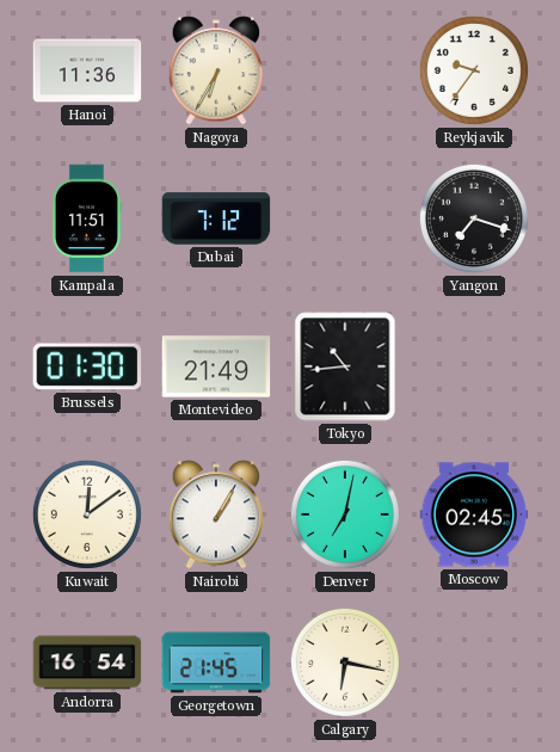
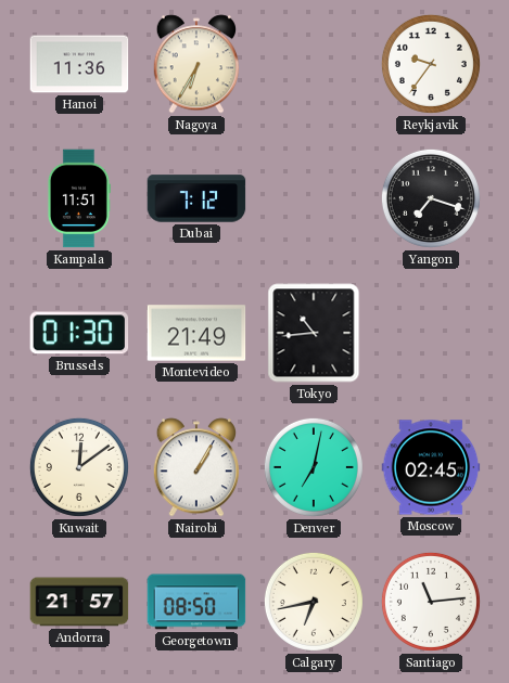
Andorra: 16:54 -> 21:57 (79, 602)
Georgetown: 21:45 -> 08:50 (196, 602)
Calgary: 6:17 -> 6:43 (314, 602)
Santiago: none -> 11:14 (431, 602)
